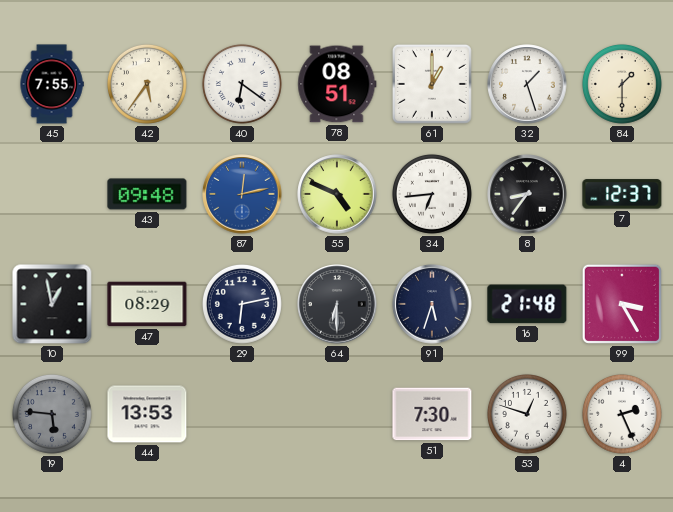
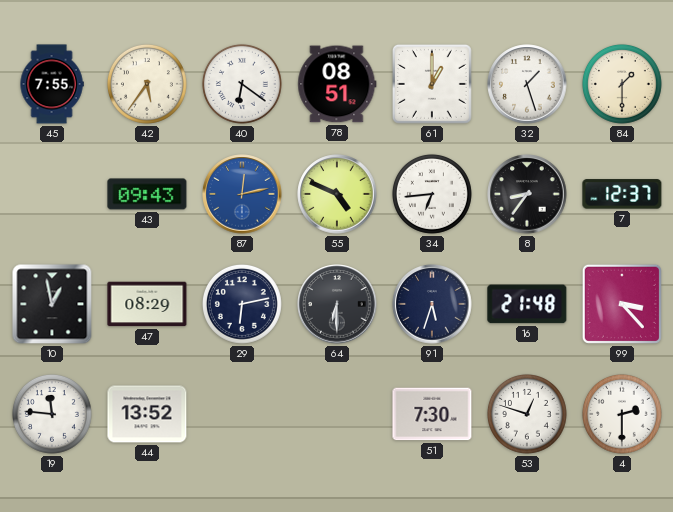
43: 09:48 -> 09:43 (147, 194)
99: 3:25 -> 3:23 (622, 304)
19: 5:46 -> 11:46 (52, 414)
19 dial: grey -> white (52, 414)
44: 13:53 -> 13:52 (147, 414)
4: 2:26 -> 2:30 (622, 414)
